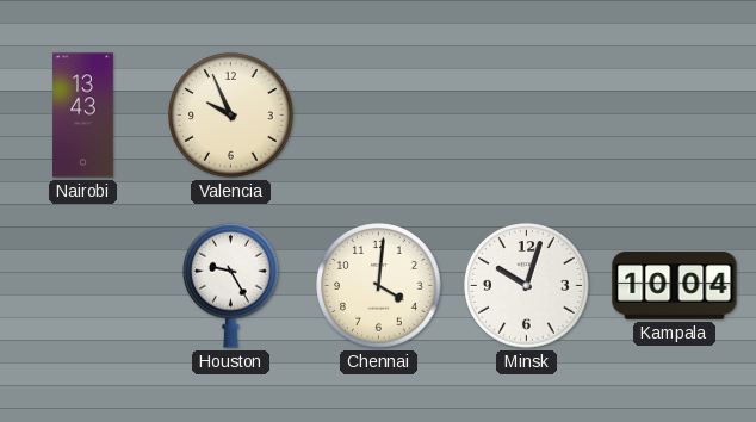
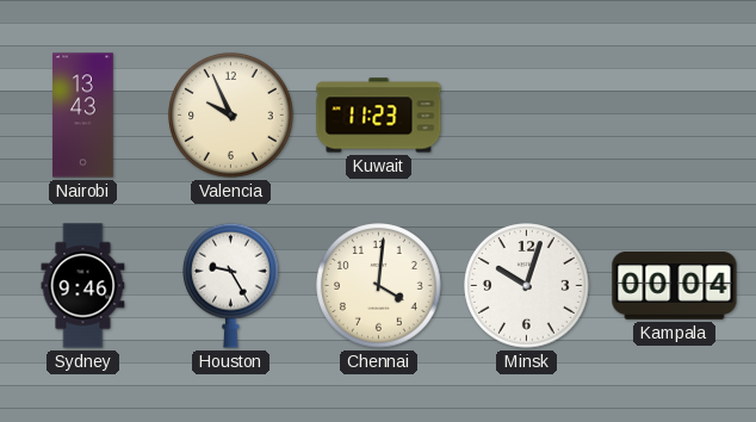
Kuwait: none -> 11:23 (379, 116)
Sydney: none -> 9:46 (83, 286)
Kampala: 10:04 -> 00:04 (675, 286)
